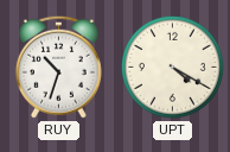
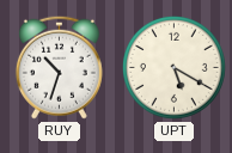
UPT: 4:20 -> 5:20 (173, 67)
